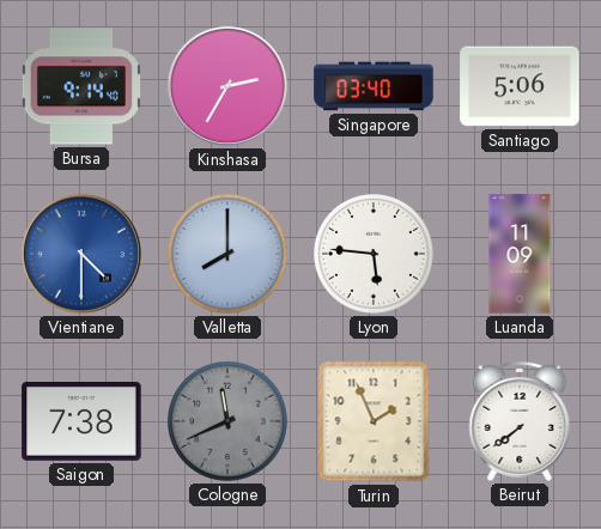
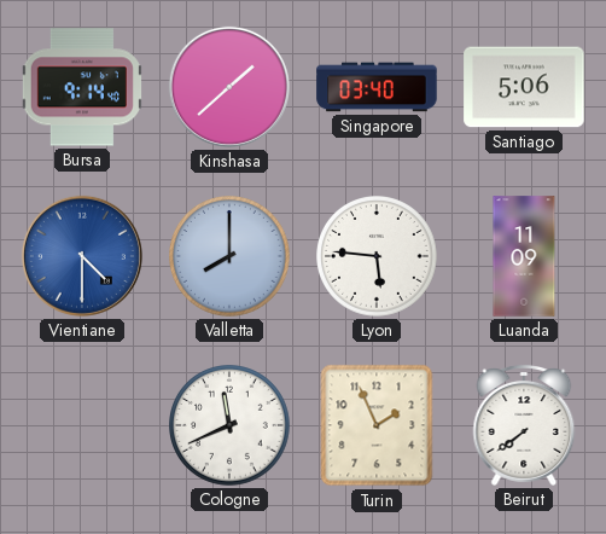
Kinshasa: 2:35 -> 1:38 (229, 87)
Saigon: 7:38 -> none (81, 422)
Cologne dial: grey -> white (231, 426)
